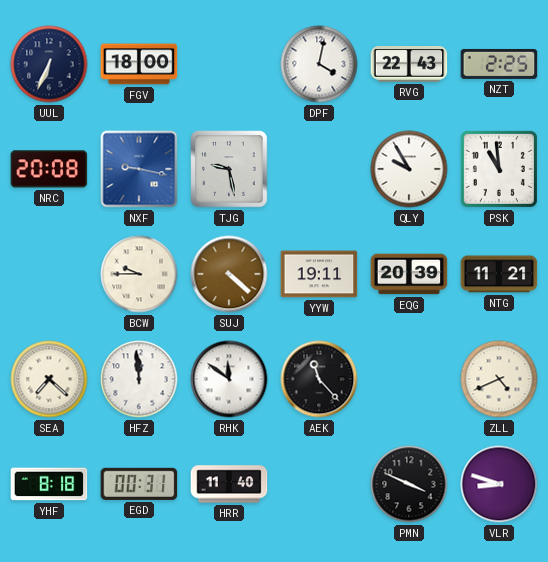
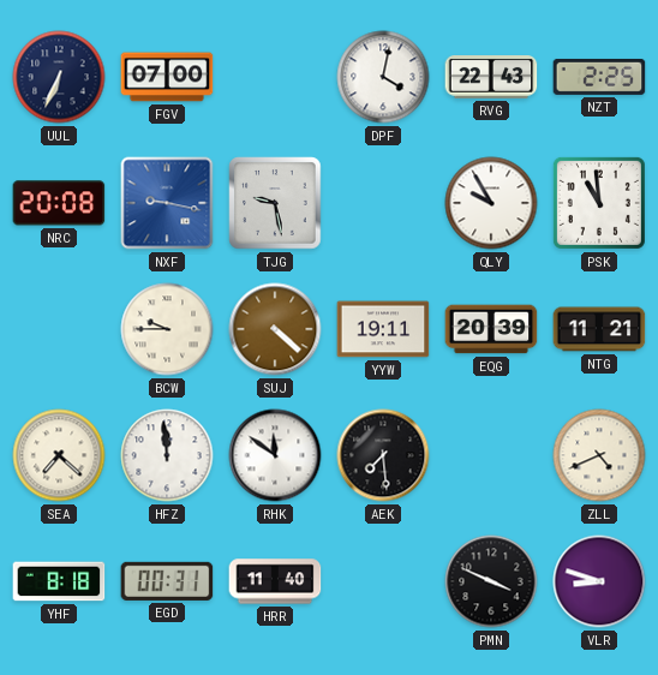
FGV: 18:00 -> 07:00 (167, 77)
AEK: 11:23 -> 7:29 (383, 455)
